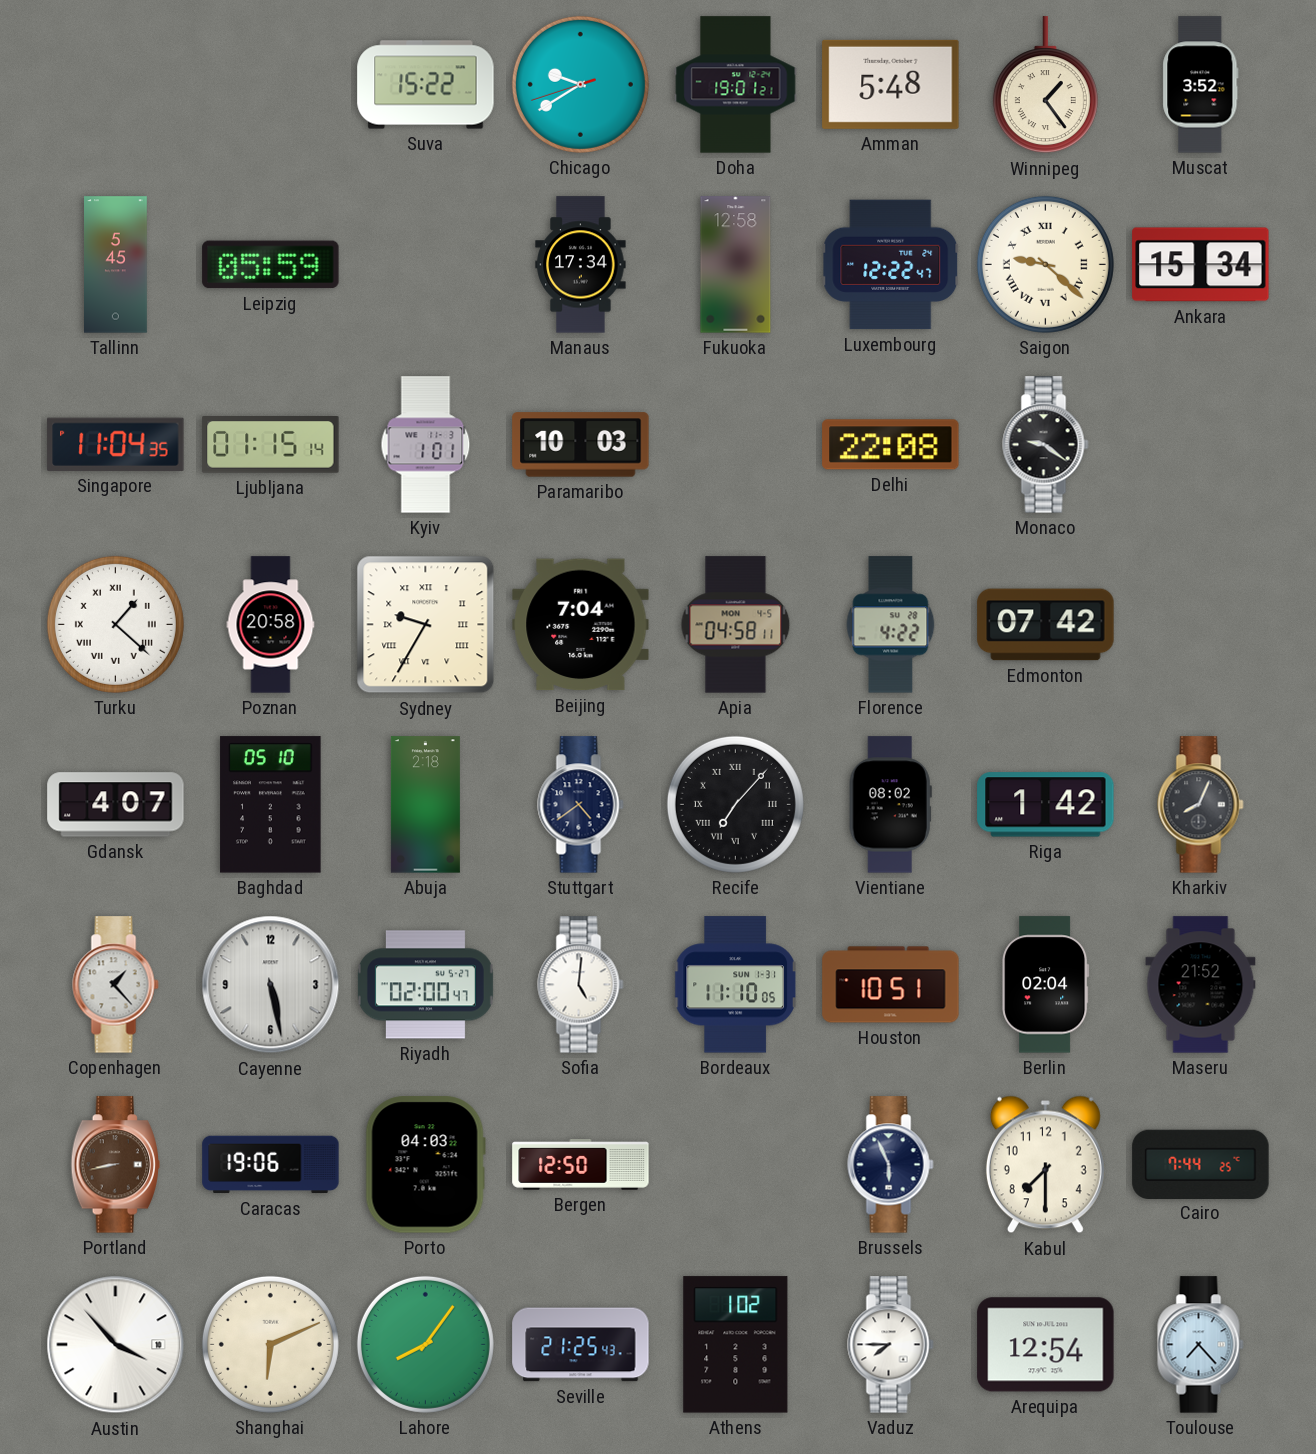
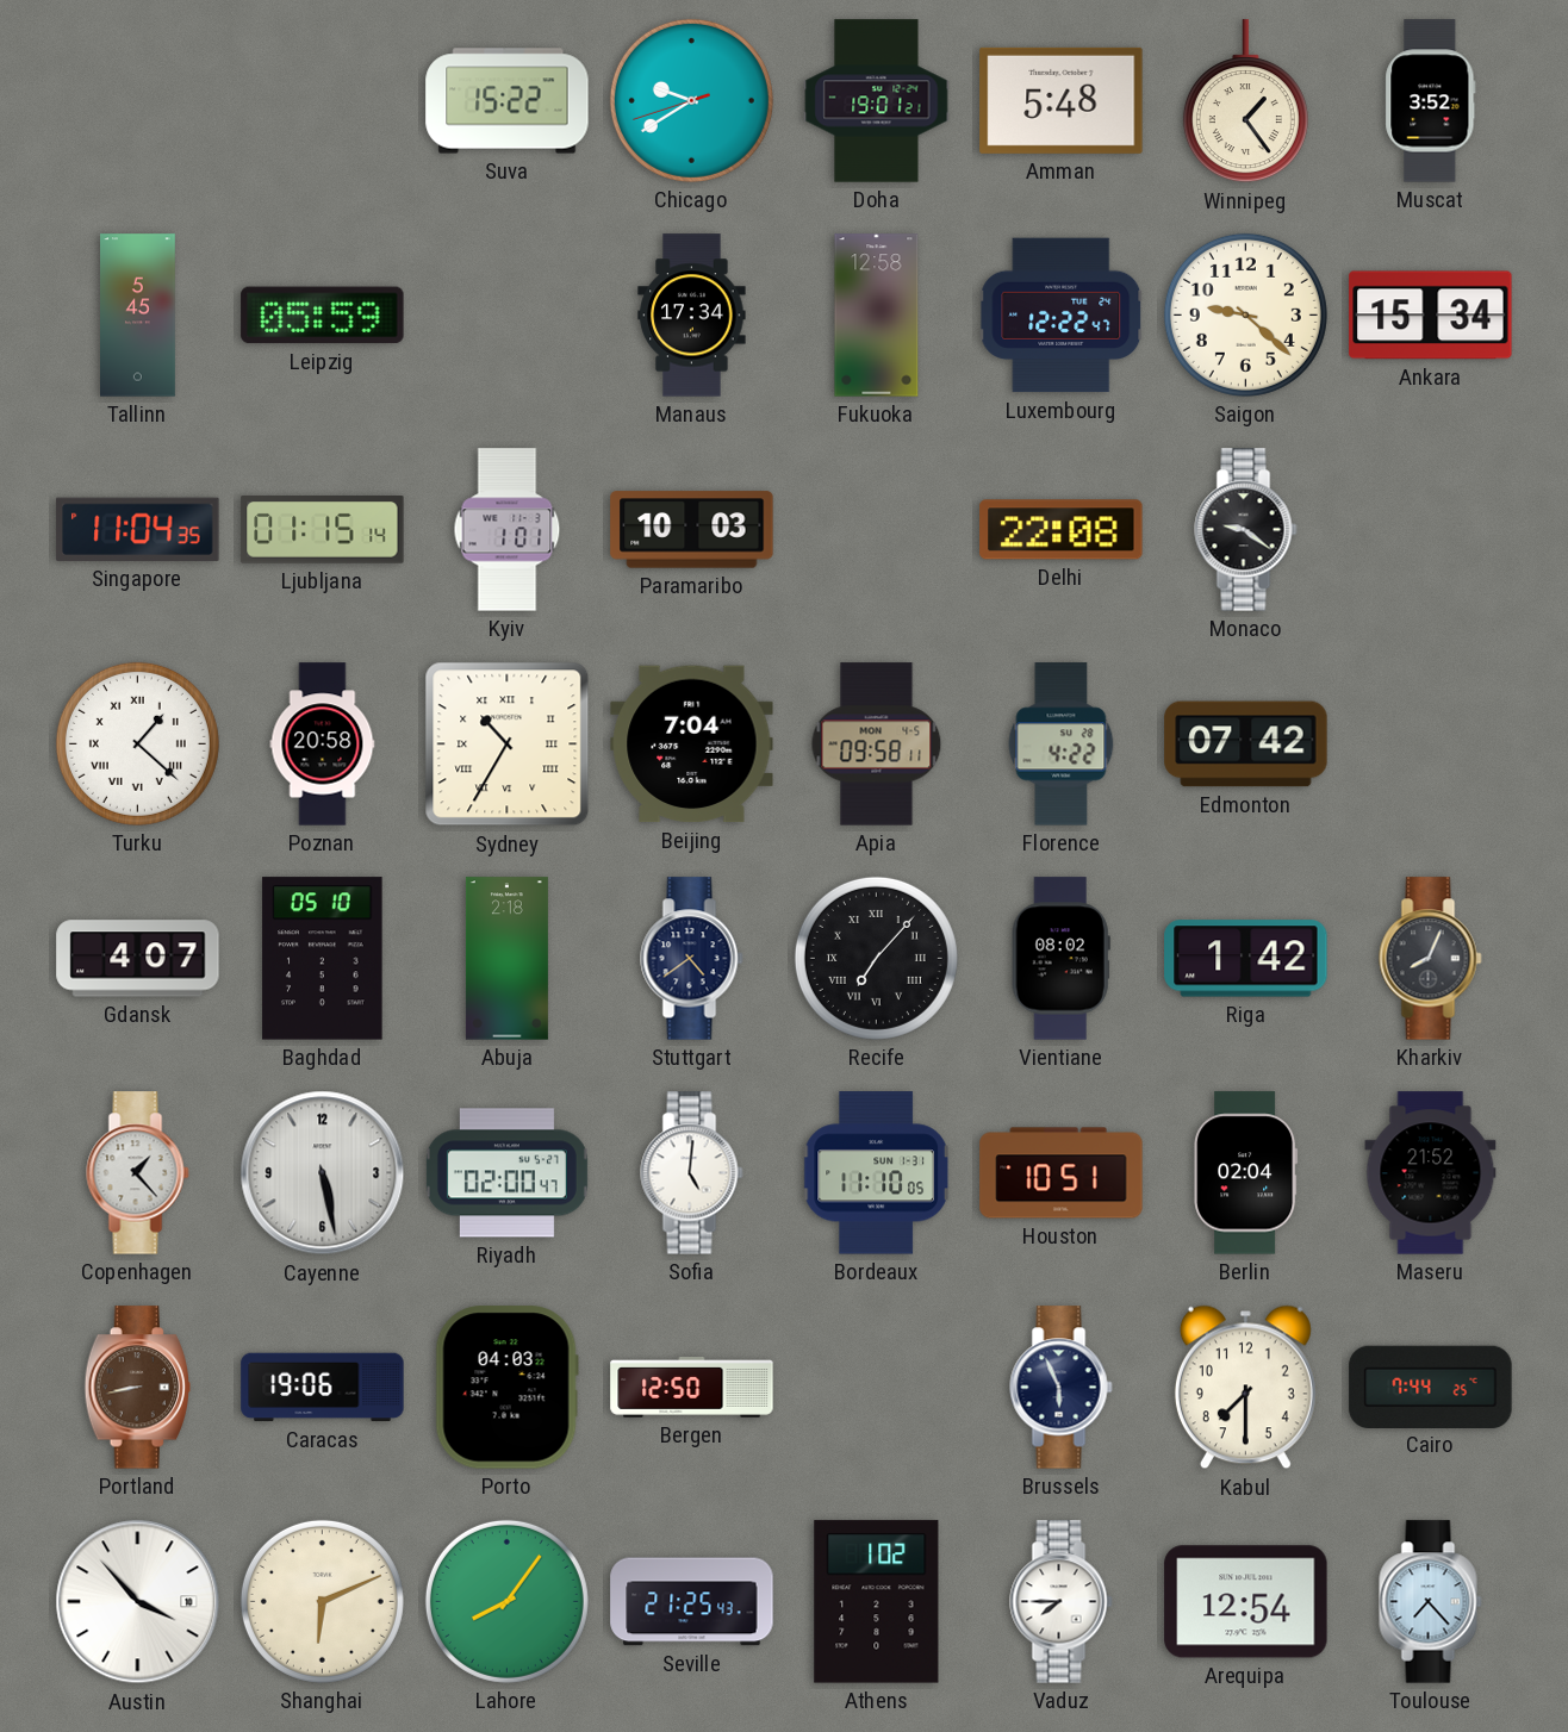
Saigon numerals: Roman -> Arabic (1245, 314)
Sydney: 9:35 -> 10:35 (508, 744)
Apia: 04:58 -> 09:58 (877, 744)
